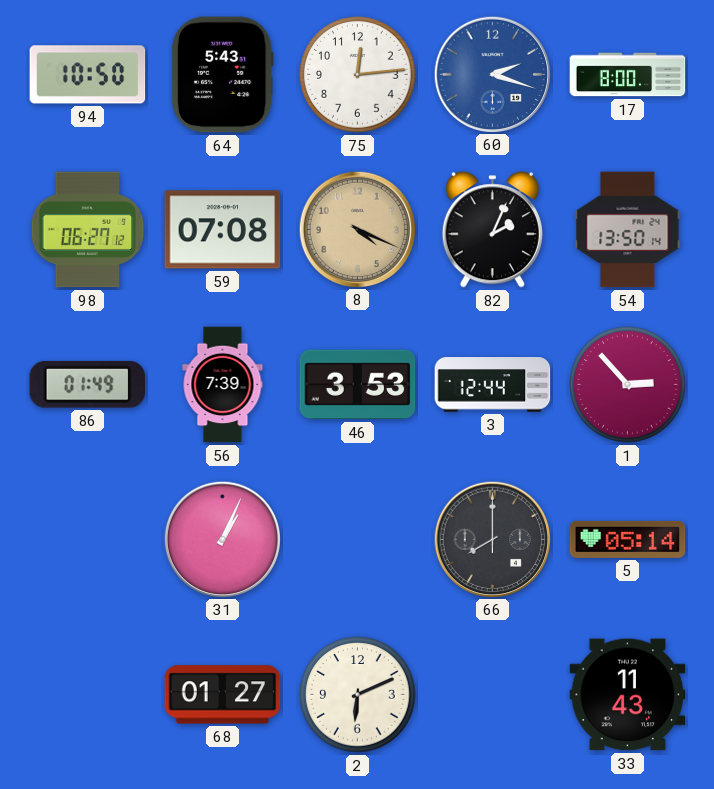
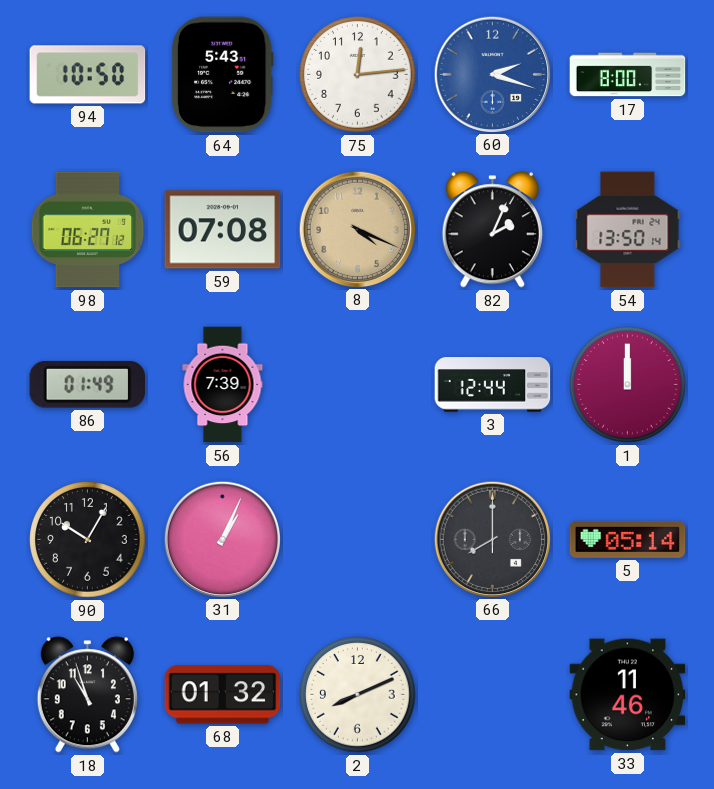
46: 3:53 -> none (358, 385)
1: 2:53 -> 12:00 (628, 385)
90: none -> 10:05 (88, 540)
18: none -> 10:57 (87, 695)
68: 01:27 -> 01:32 (223, 695)
2: 6:11 -> 8:11 (358, 695)
33: 11:43 -> 11:46 (628, 695)
